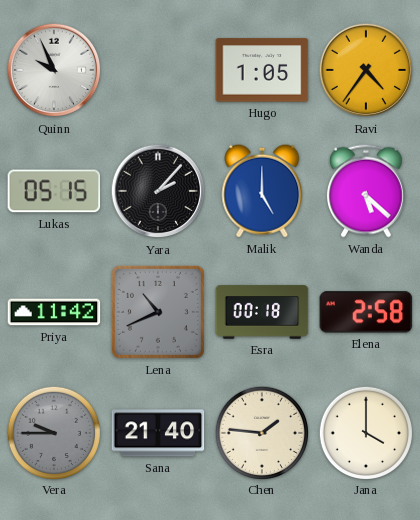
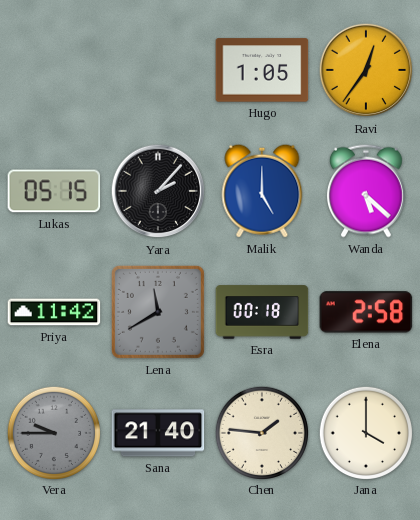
Quinn: 9:56 -> none (54, 70)
Ravi: 4:36 -> 12:36 (366, 70)
Lena: 10:41 -> 11:40 (158, 312)
